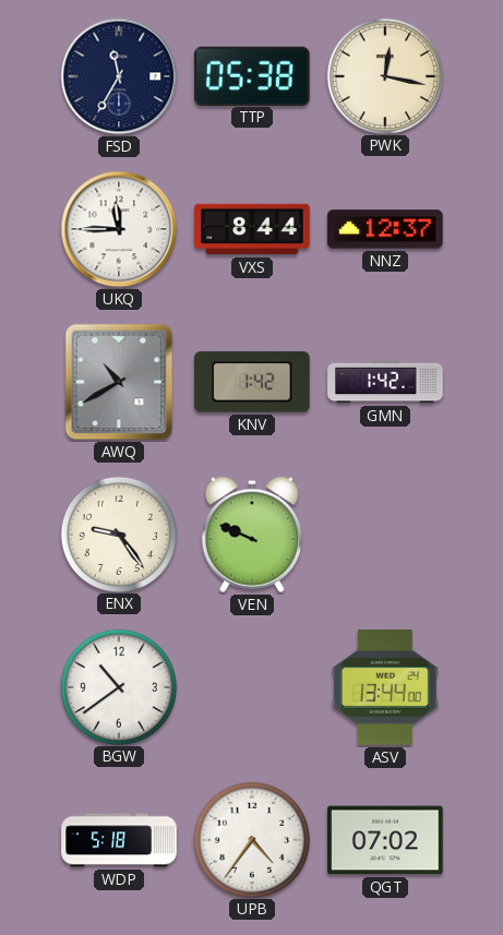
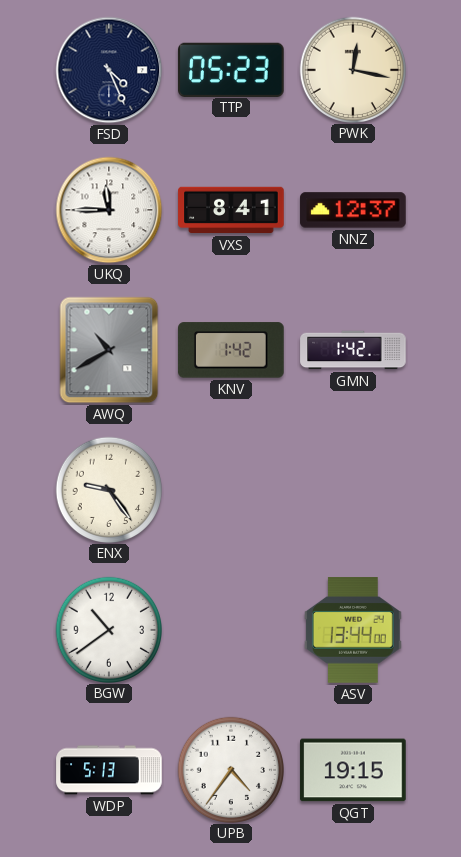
FSD: 11:35 -> 4:26 (109, 70)
TTP: 05:38 -> 05:23 (231, 69)
VXS: 8:44 -> 8:41 (231, 210)
VEN: 9:49 -> none (251, 535)
WDP: 5:18 -> 5:13 (109, 770)
QGT: 07:02 -> 19:15 (353, 770)
